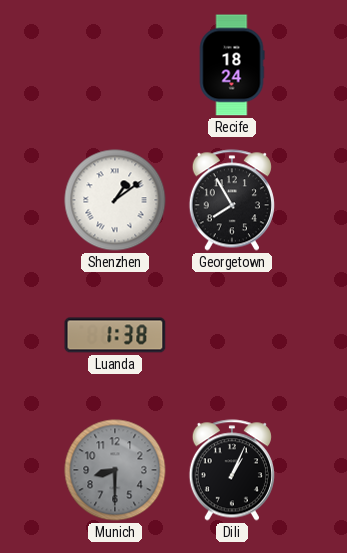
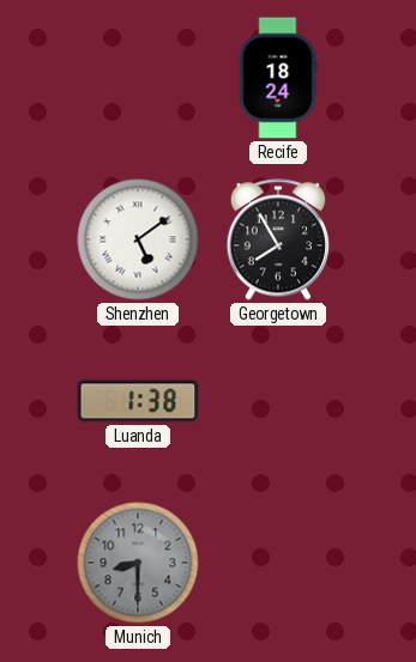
Shenzhen: 1:09 -> 5:09 (138, 239)
Dili: 1:04 -> none (232, 470)
